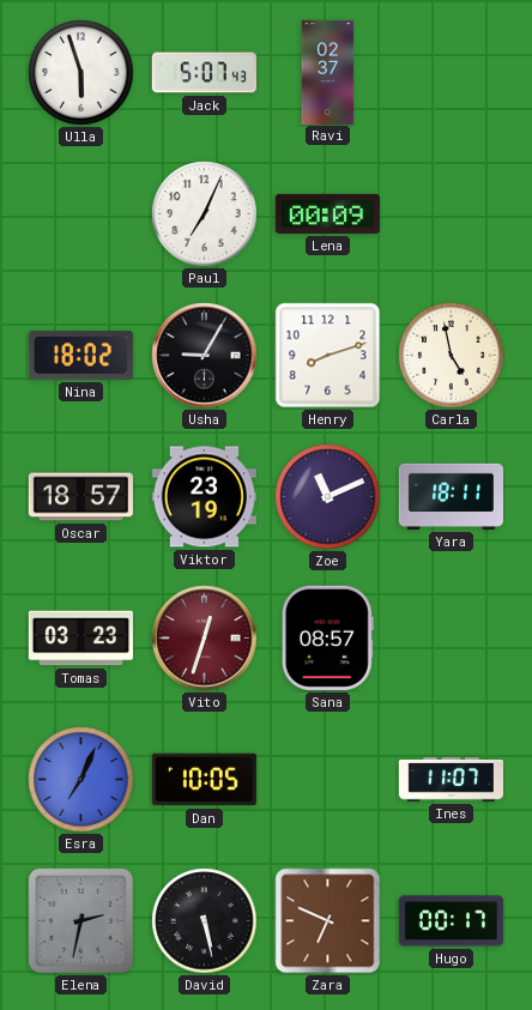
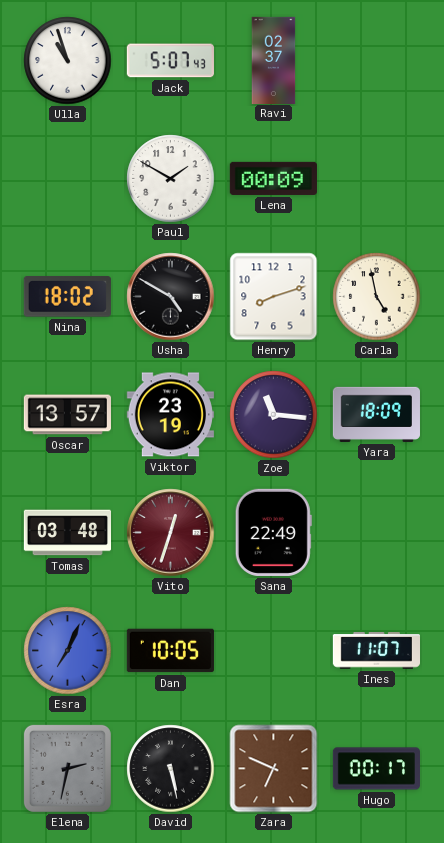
Ulla: 5:57 -> 10:57 (68, 61)
Paul: 7:04 -> 1:50 (171, 179)
Usha: 9:05 -> 4:50 (171, 297)
Oscar: 18:57 -> 13:57 (67, 415)
Zoe: 11:11 -> 11:16 (274, 415)
Yara: 18:11 -> 18:09 (376, 414)
Tomas: 03:23 -> 03:48 (67, 533)
Sana: 08:57 -> 22:49 (273, 532)
